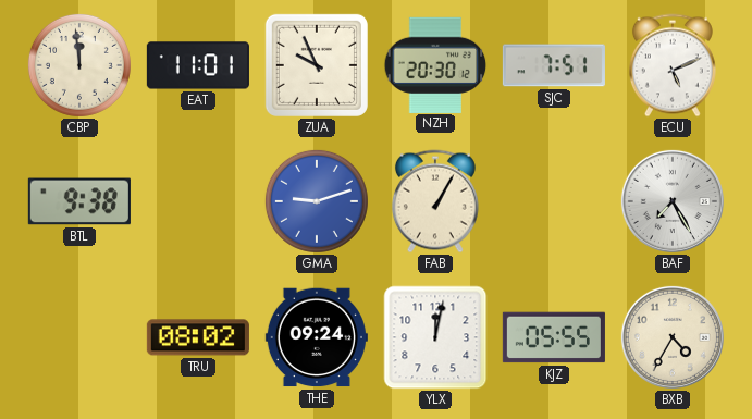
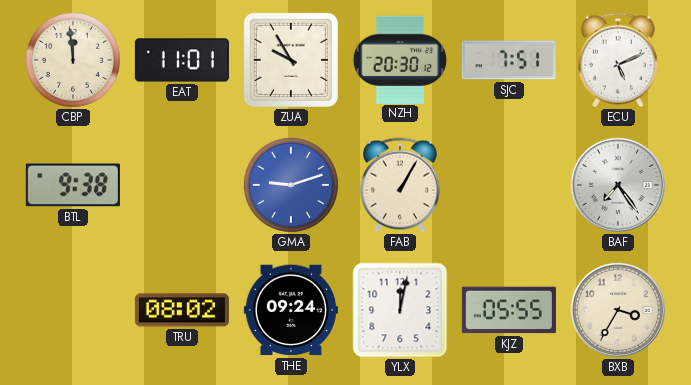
ZUA: 9:56 -> 9:55 (291, 60)
BAF: 7:25 -> 7:24 (618, 185)
BXB: 4:35 -> 3:35 (618, 310)
